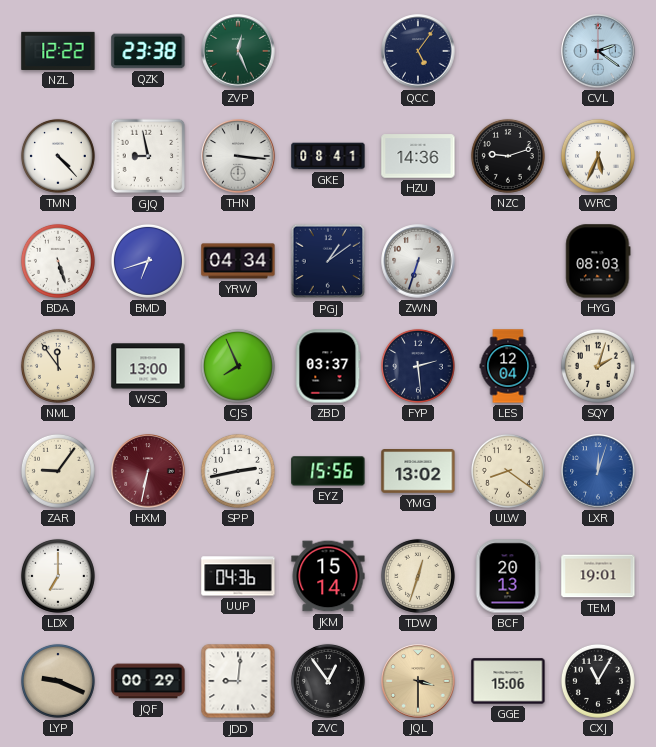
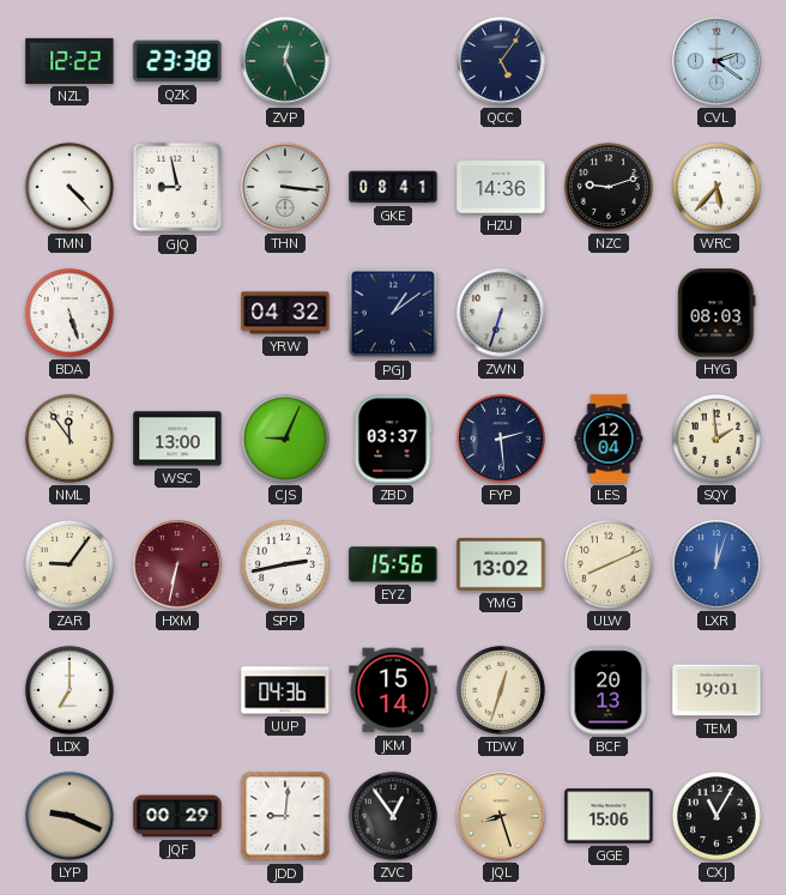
WRC: 5:34 -> 5:37 (717, 187)
BMD: 6:42 -> none (148, 261)
YRW: 04:34 -> 04:32 (285, 313)
CJS: 7:56 -> 9:04 (285, 439)
SQY: 2:03 -> 1:59 (717, 439)
ULW: 8:21 -> 8:11 (609, 564)
JQL: 3:30 -> 8:27 (501, 816)
